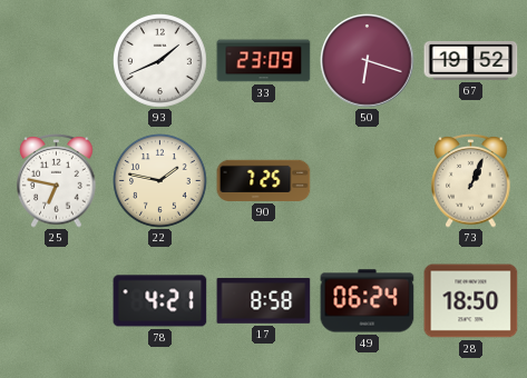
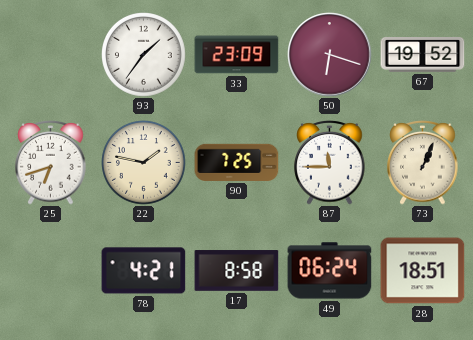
93: 1:41 -> 1:36 (144, 55)
25: 6:47 -> 6:42 (51, 163)
87: none -> 11:45 (330, 163)
28: 18:50 -> 18:51 (423, 271)
